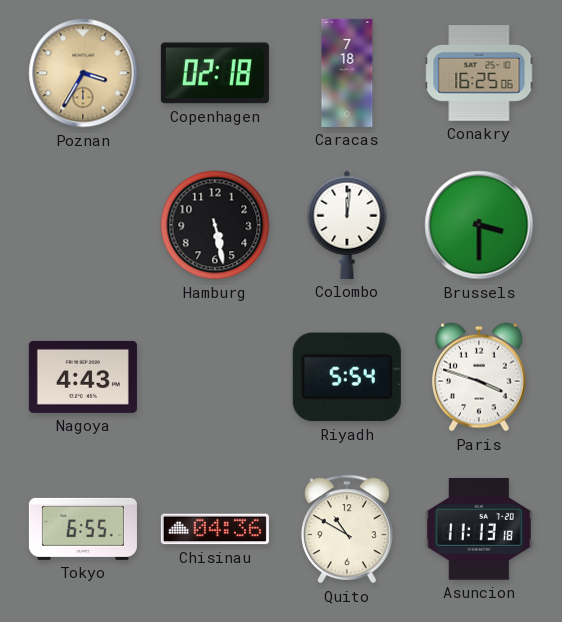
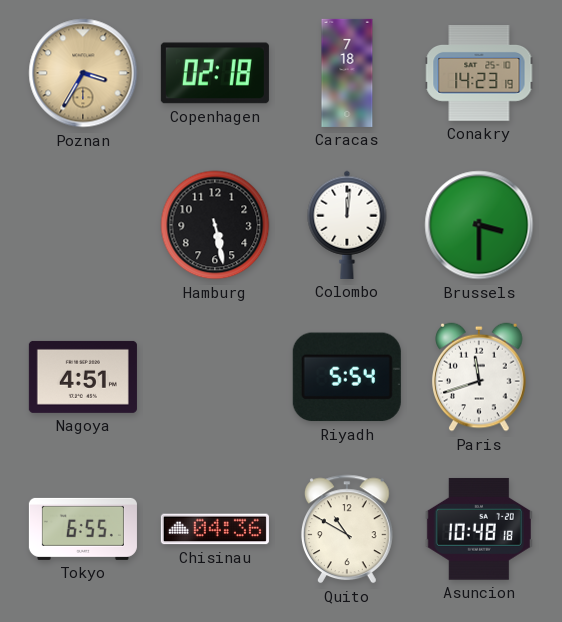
Conakry: 16:25 -> 14:23 (479, 74)
Nagoya: 4:43 -> 4:51 (83, 377)
Paris: 3:48 -> 11:42 (479, 377)
Asuncion: 11:13 -> 10:48 (479, 529)
